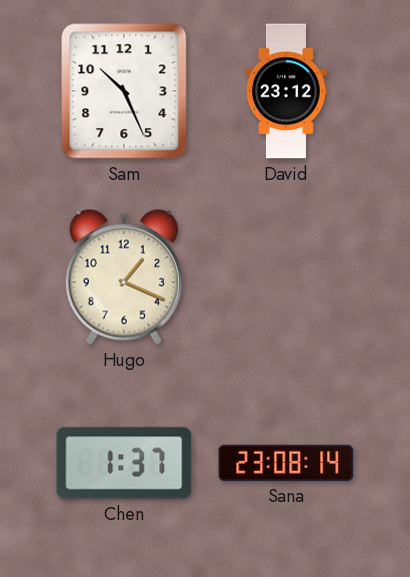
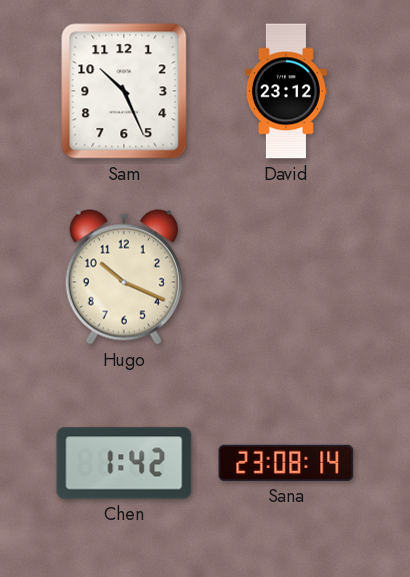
Hugo: 1:19 -> 10:19 (124, 277)
Chen: 1:37 -> 1:42 (124, 463)
